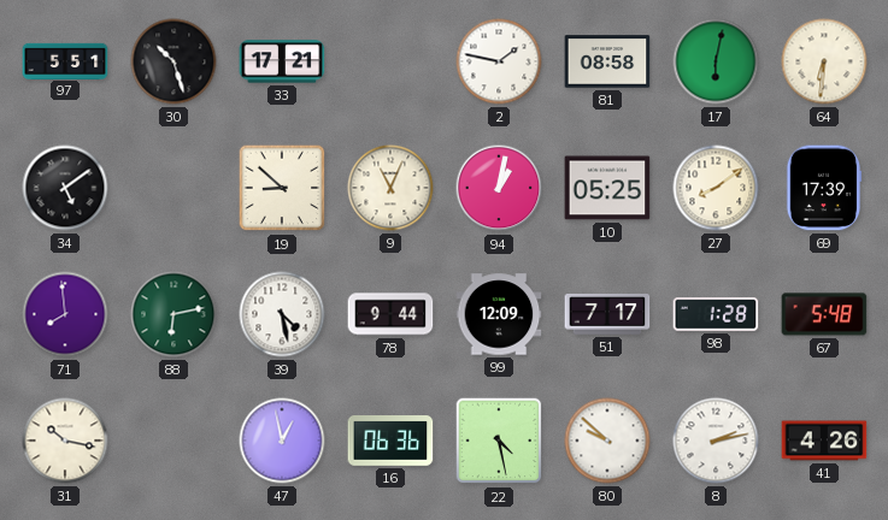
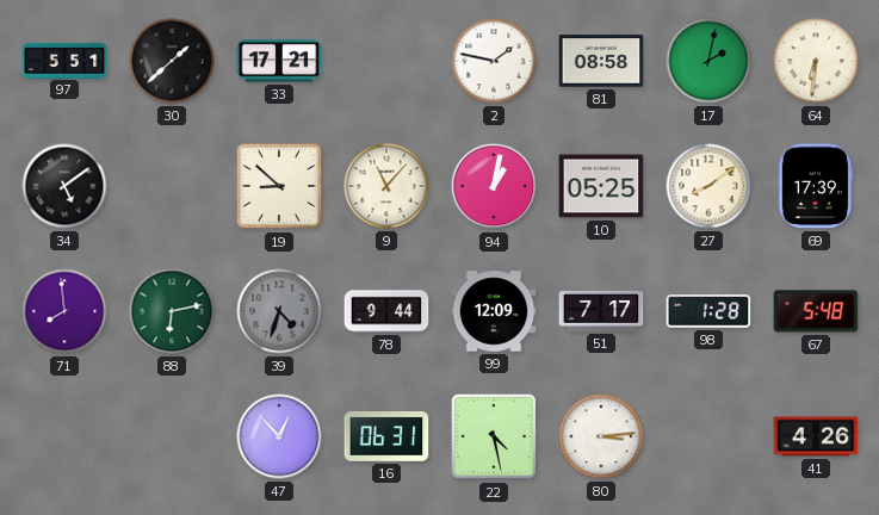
30: 10:27 -> 1:38 (172, 61)
17: 6:02 -> 2:02 (708, 61)
9: 11:04 -> 11:07 (386, 186)
39: 4:28 -> 4:33 (279, 311)
39 dial: white -> grey (279, 311)
31: 10:17 -> none (65, 441)
47: 12:58 -> 12:53 (279, 436)
16: 06:36 -> 06:31 (386, 438)
80: 9:52 -> 3:14 (601, 436)
8: 2:13 -> none (716, 441)
